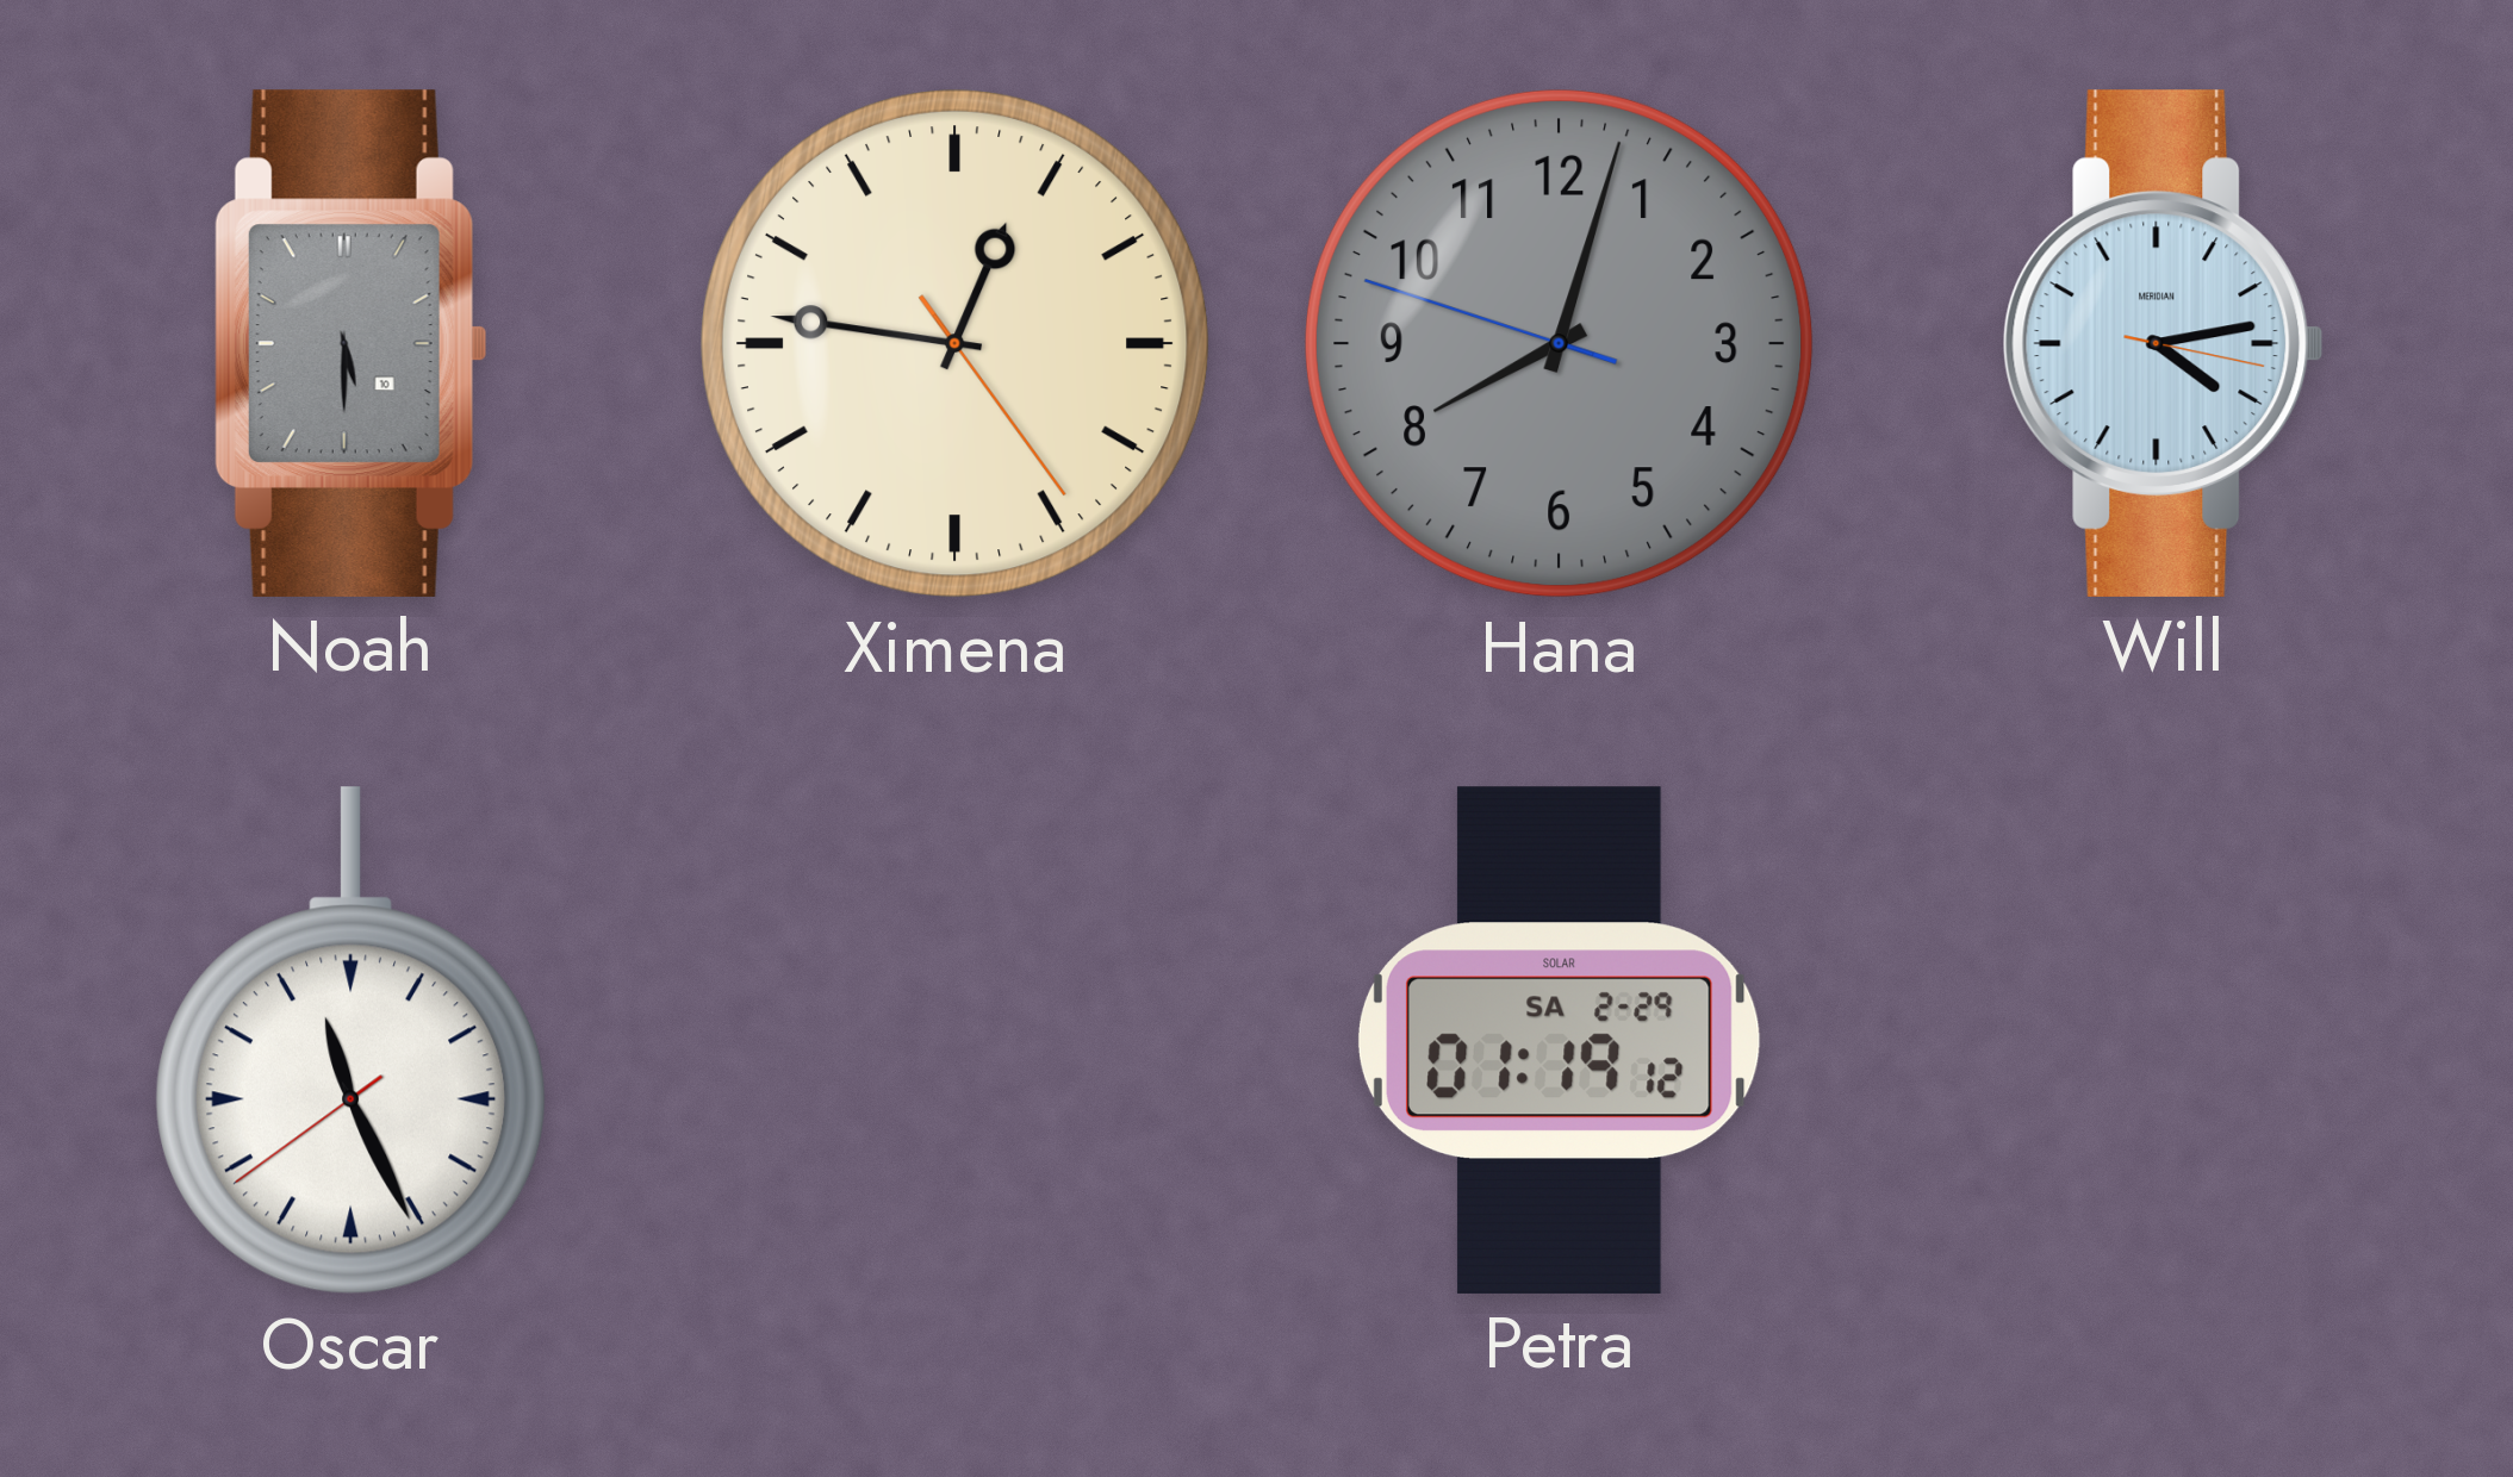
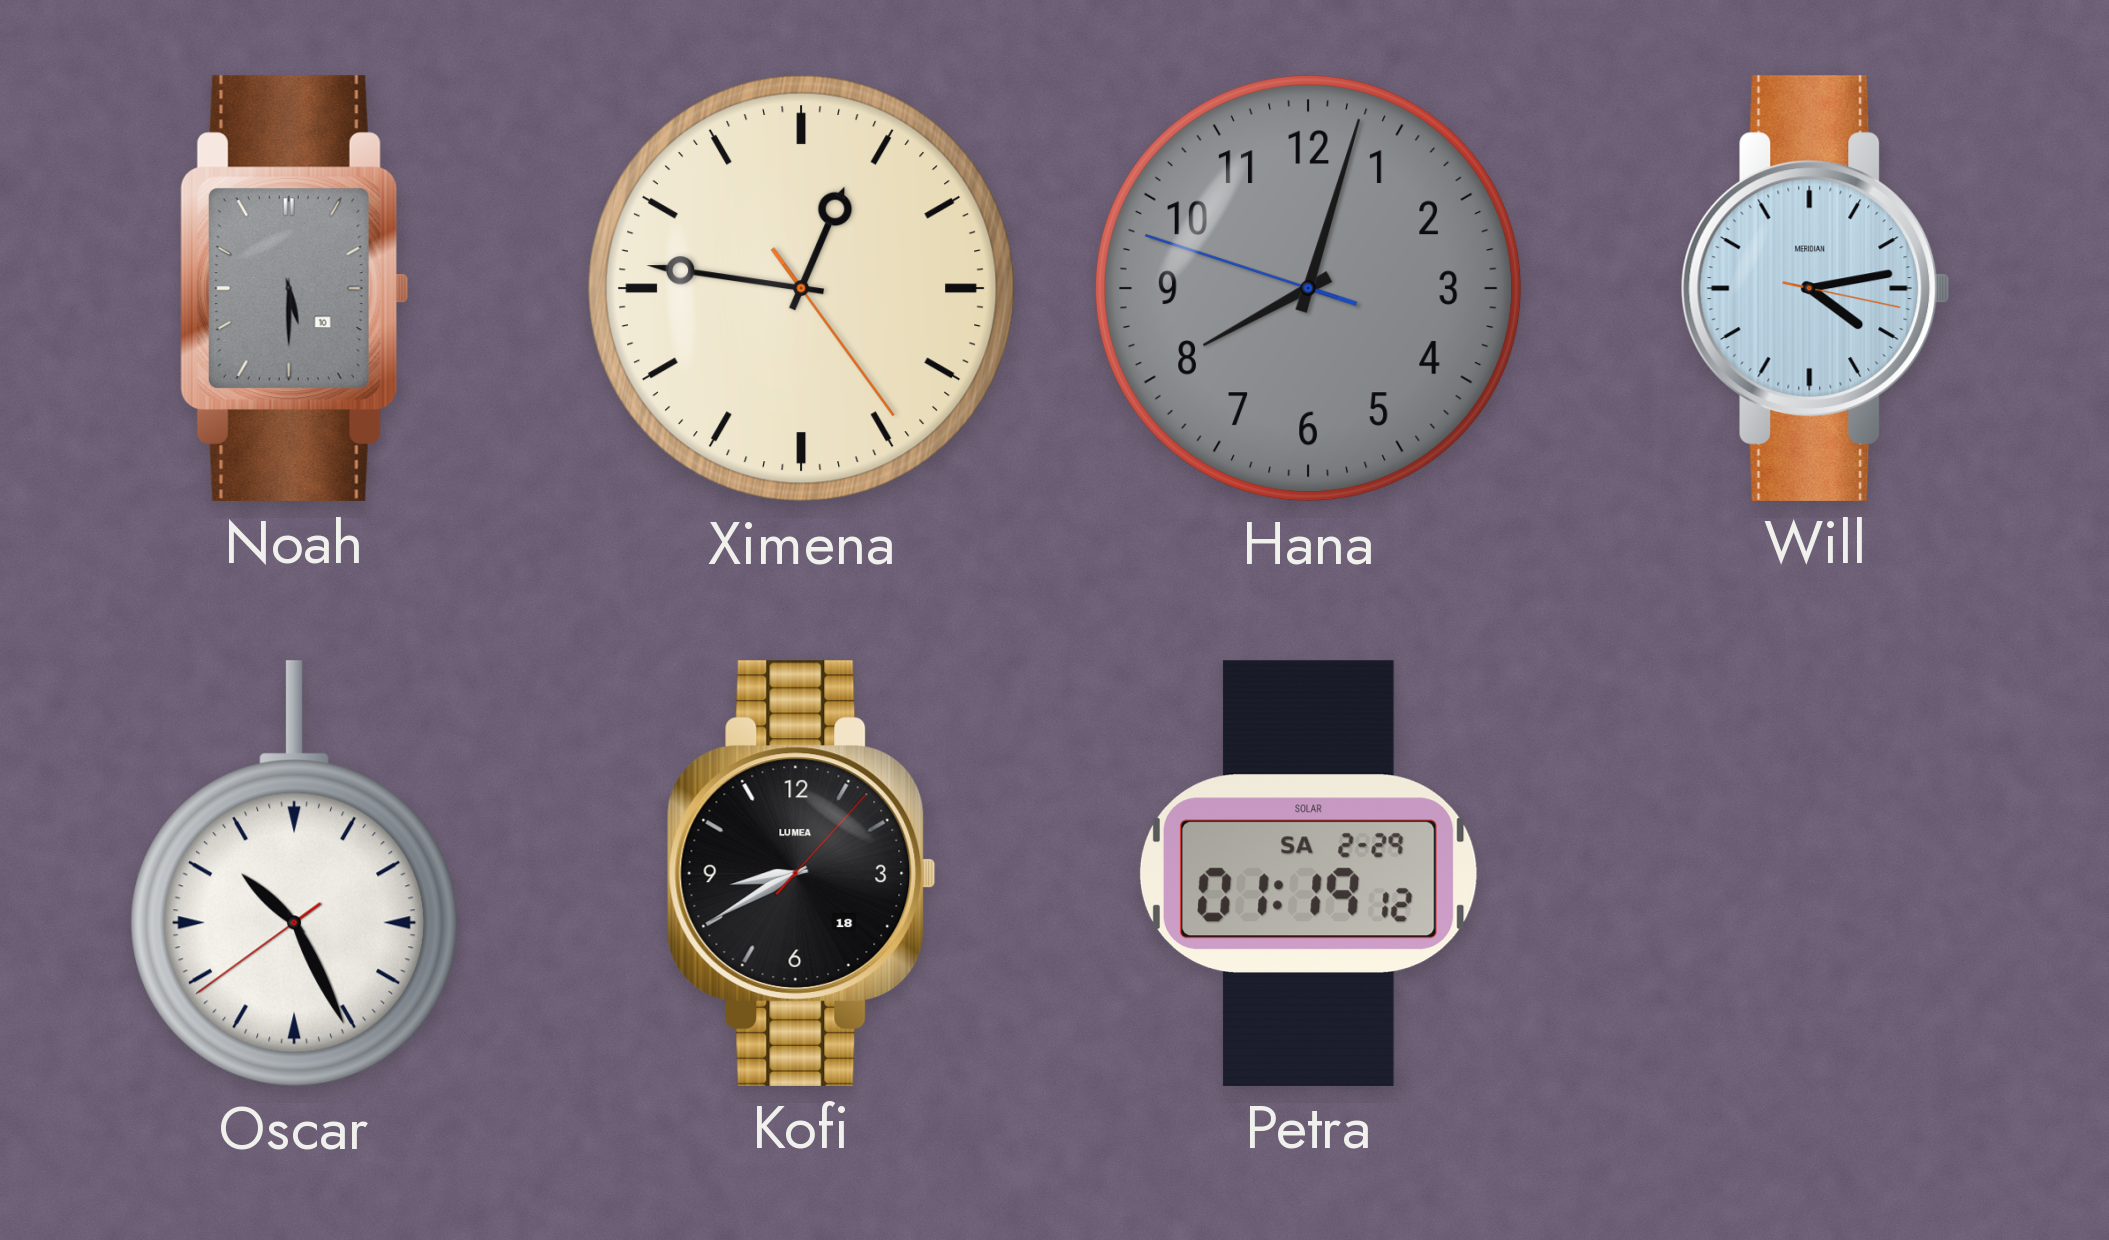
Oscar: 11:25 -> 10:25 (295, 874)
Kofi: none -> 8:40 (801, 873)
